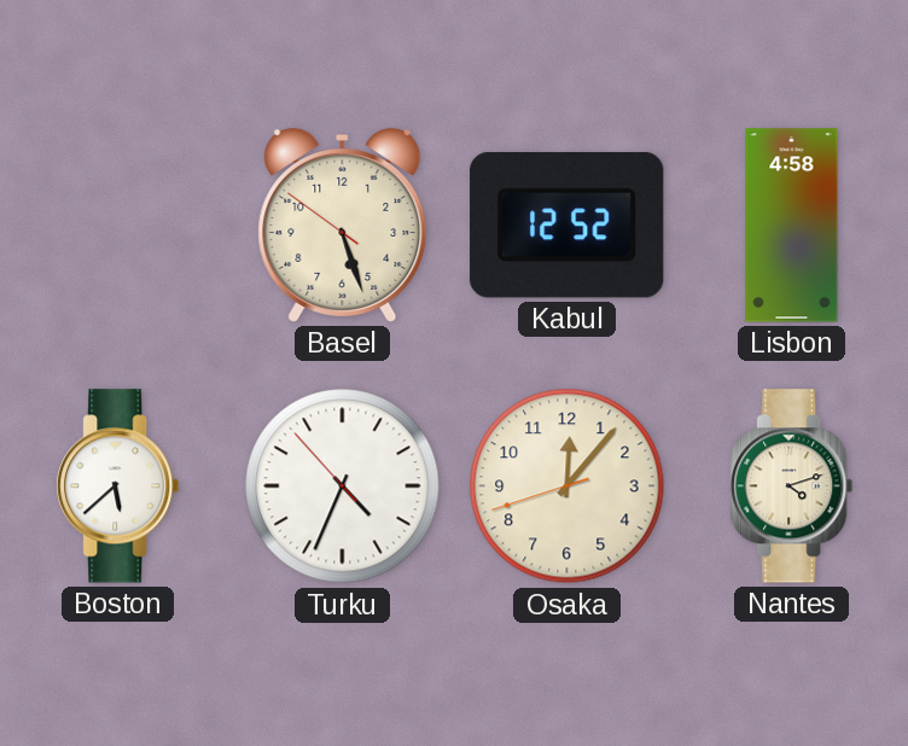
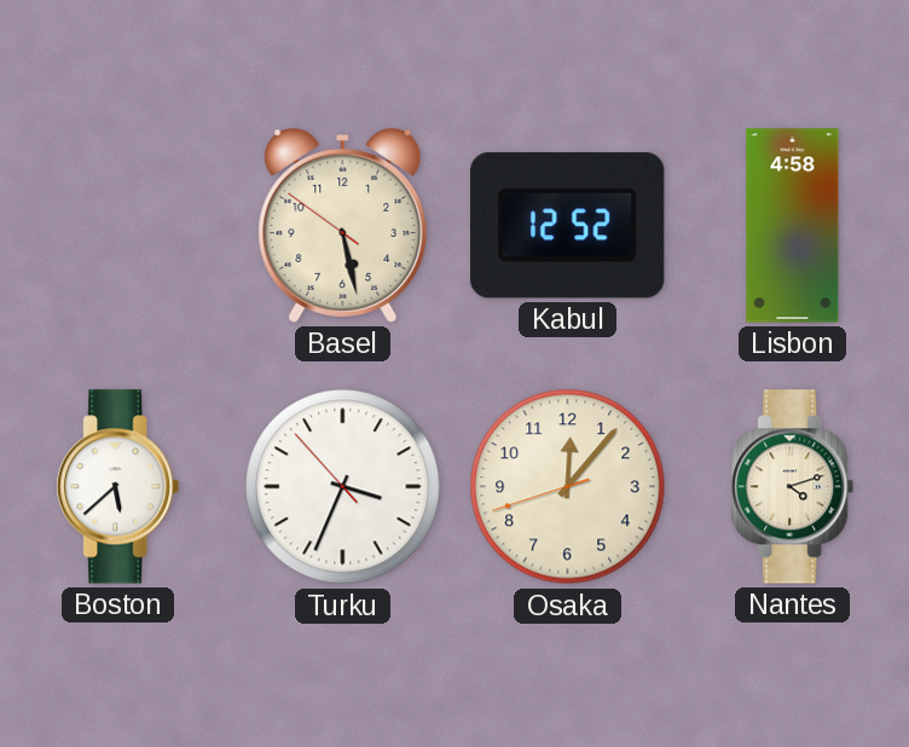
Basel: 5:26 -> 5:27 (343, 225)
Turku: 4:33 -> 3:33 (343, 487)
